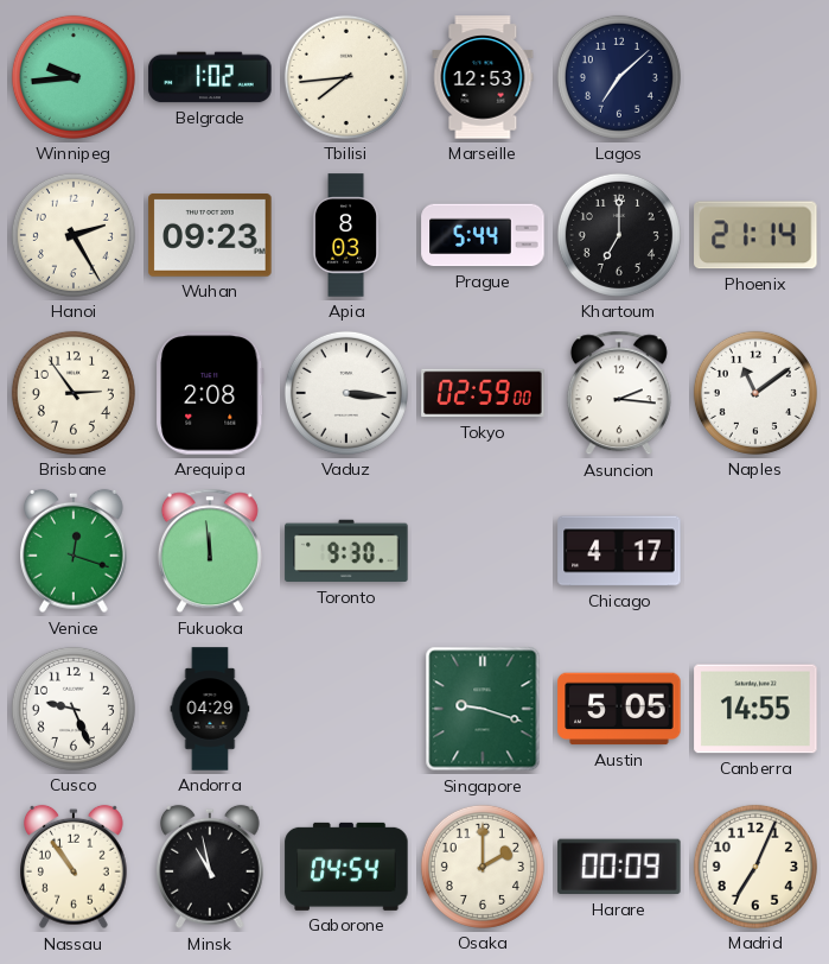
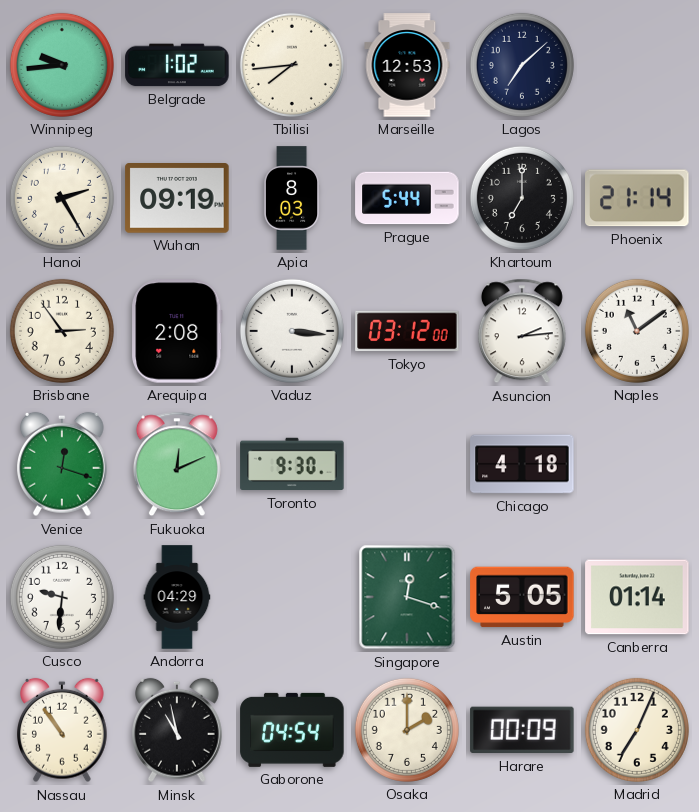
Wuhan: 09:23 -> 09:19 (177, 199)
Tokyo: 02:59 -> 03:12 (407, 331)
Asuncion: 2:16 -> 2:14 (522, 331)
Fukuoka: 11:59 -> 12:11 (177, 464)
Chicago: 4:17 -> 4:18 (522, 464)
Cusco: 9:26 -> 9:31 (62, 597)
Singapore: 9:18 -> 12:18 (407, 597)
Canberra: 14:55 -> 01:14 (637, 597)
